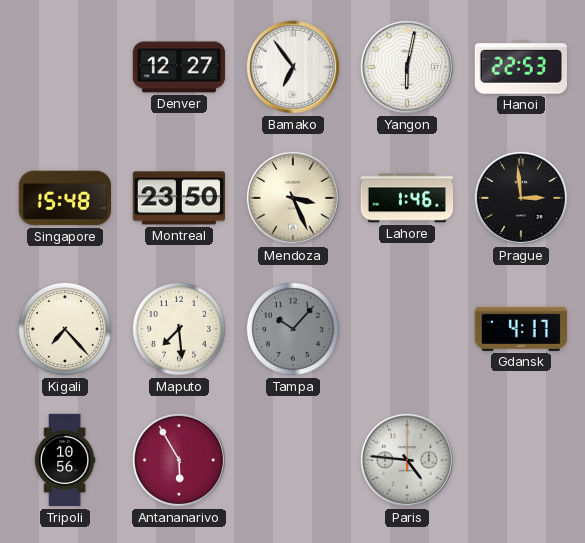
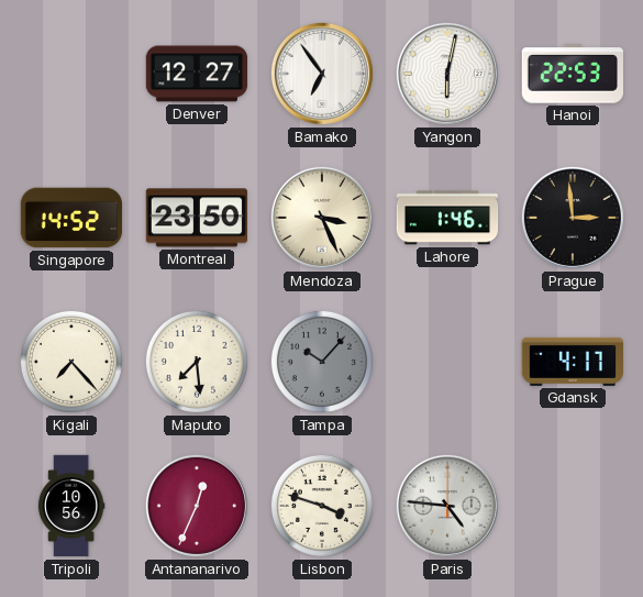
Singapore: 15:48 -> 14:52 (71, 218)
Antananarivo: 5:55 -> 12:34 (197, 506)
Lisbon: none -> 3:48 (322, 506)
